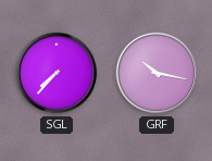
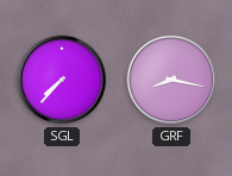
GRF: 10:17 -> 8:17 (171, 80)
